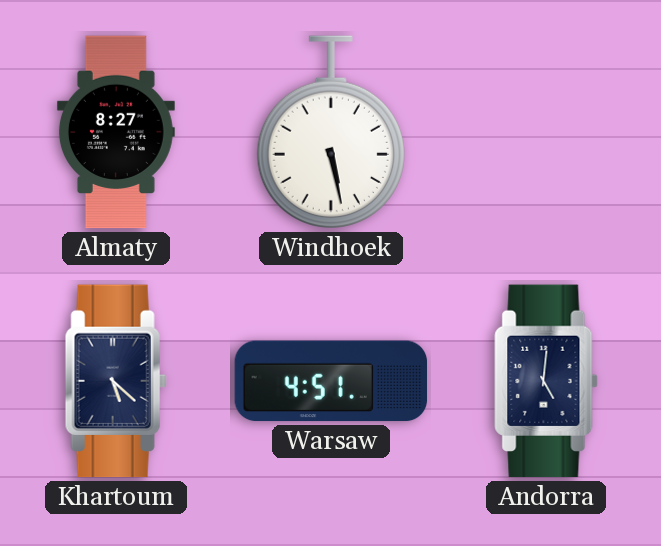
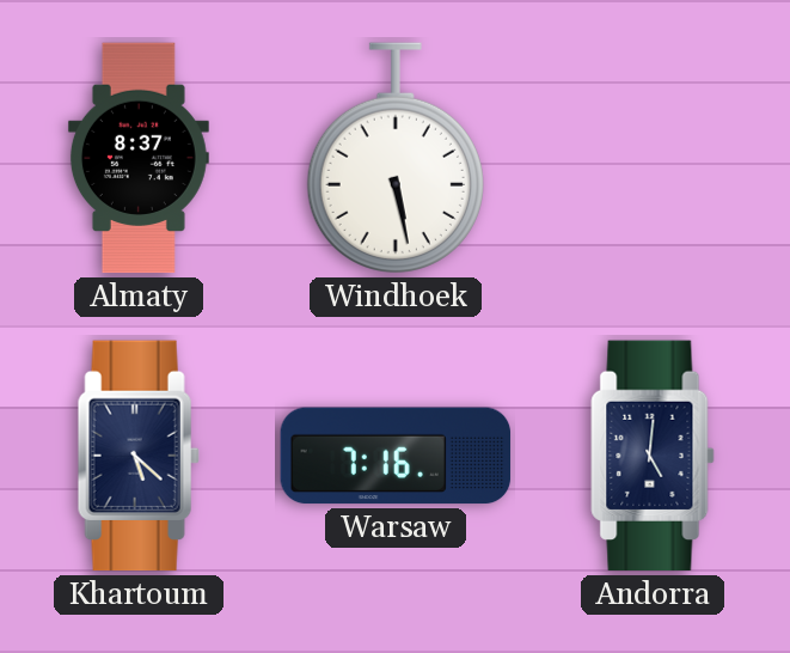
Almaty: 8:27 -> 8:37 (139, 158)
Warsaw: 4:51 -> 7:16 (396, 456)
